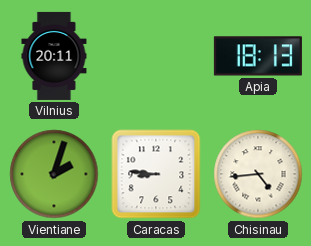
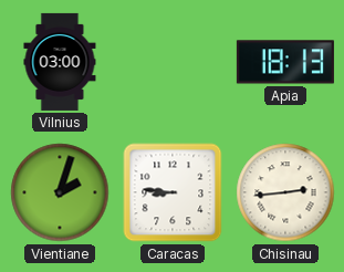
Vilnius: 20:11 -> 03:00 (60, 62)
Chisinau: 4:44 -> 2:44 (285, 192)
